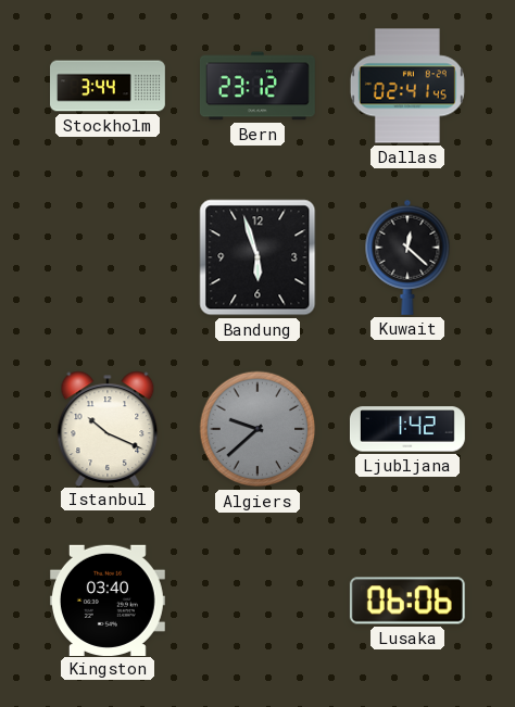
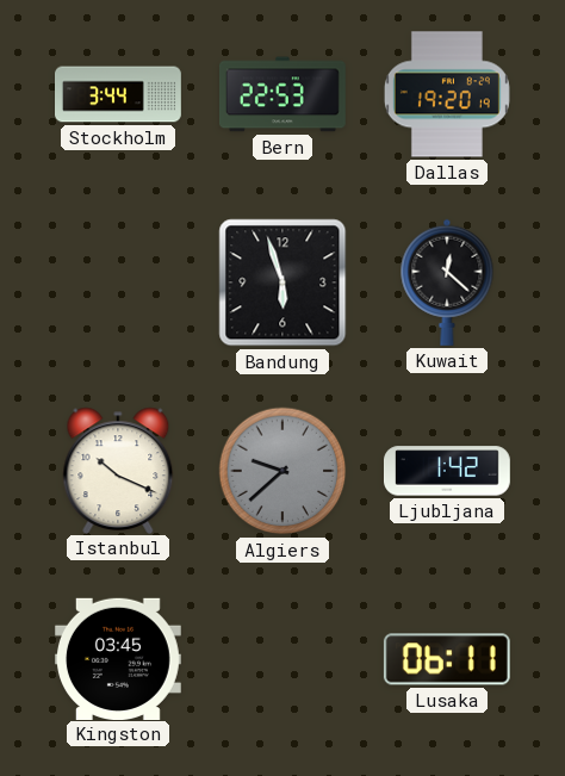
Bern: 23:12 -> 22:53 (282, 94)
Dallas: 02:41 -> 19:20 (447, 94)
Kingston: 03:40 -> 03:45 (118, 658)
Lusaka: 06:06 -> 06:11 (447, 659)
